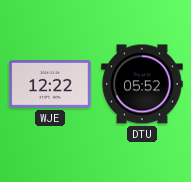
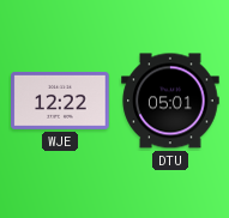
DTU: 05:52 -> 05:01 (170, 101)
